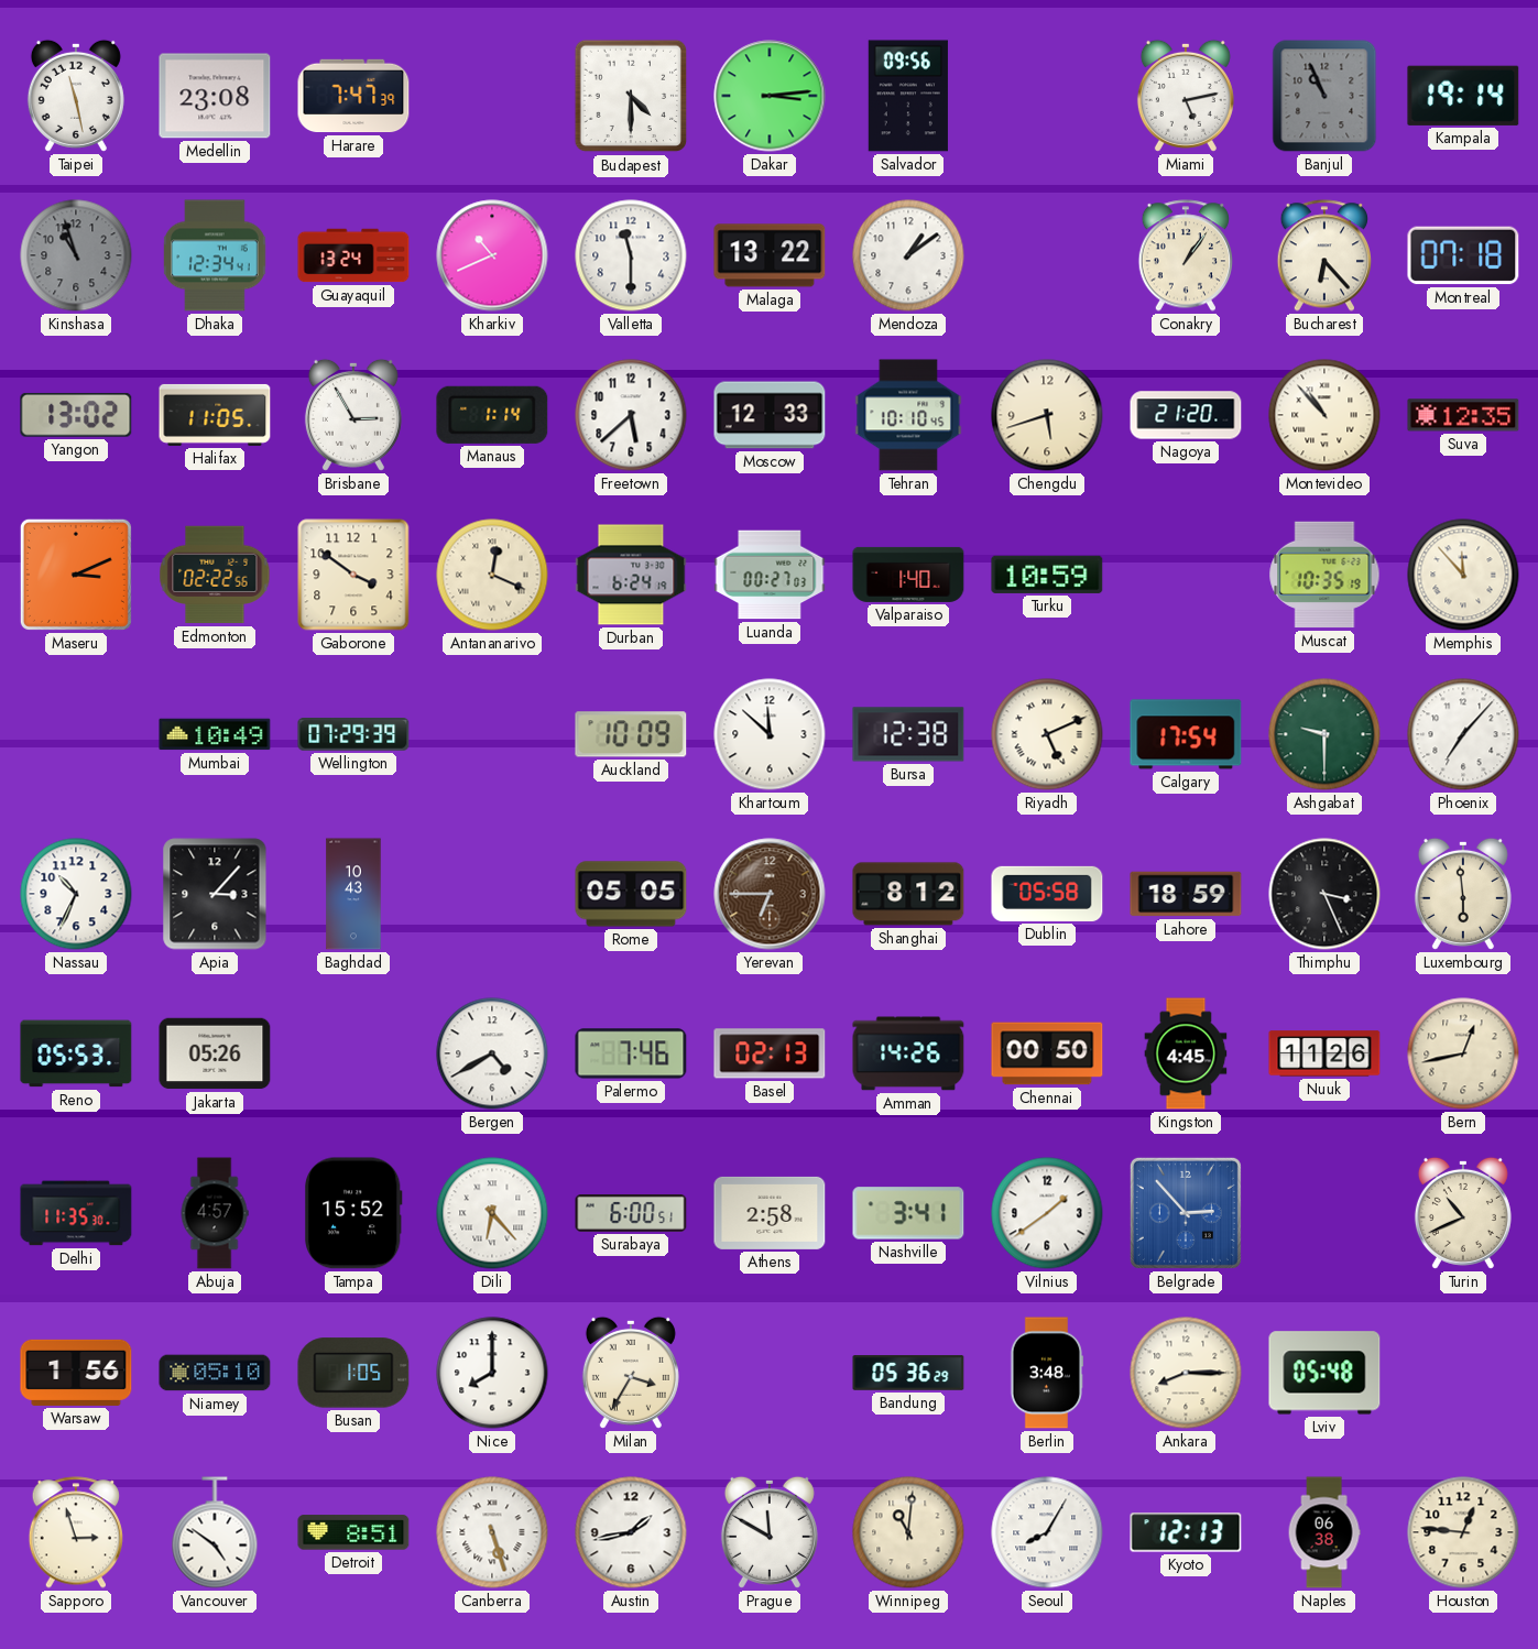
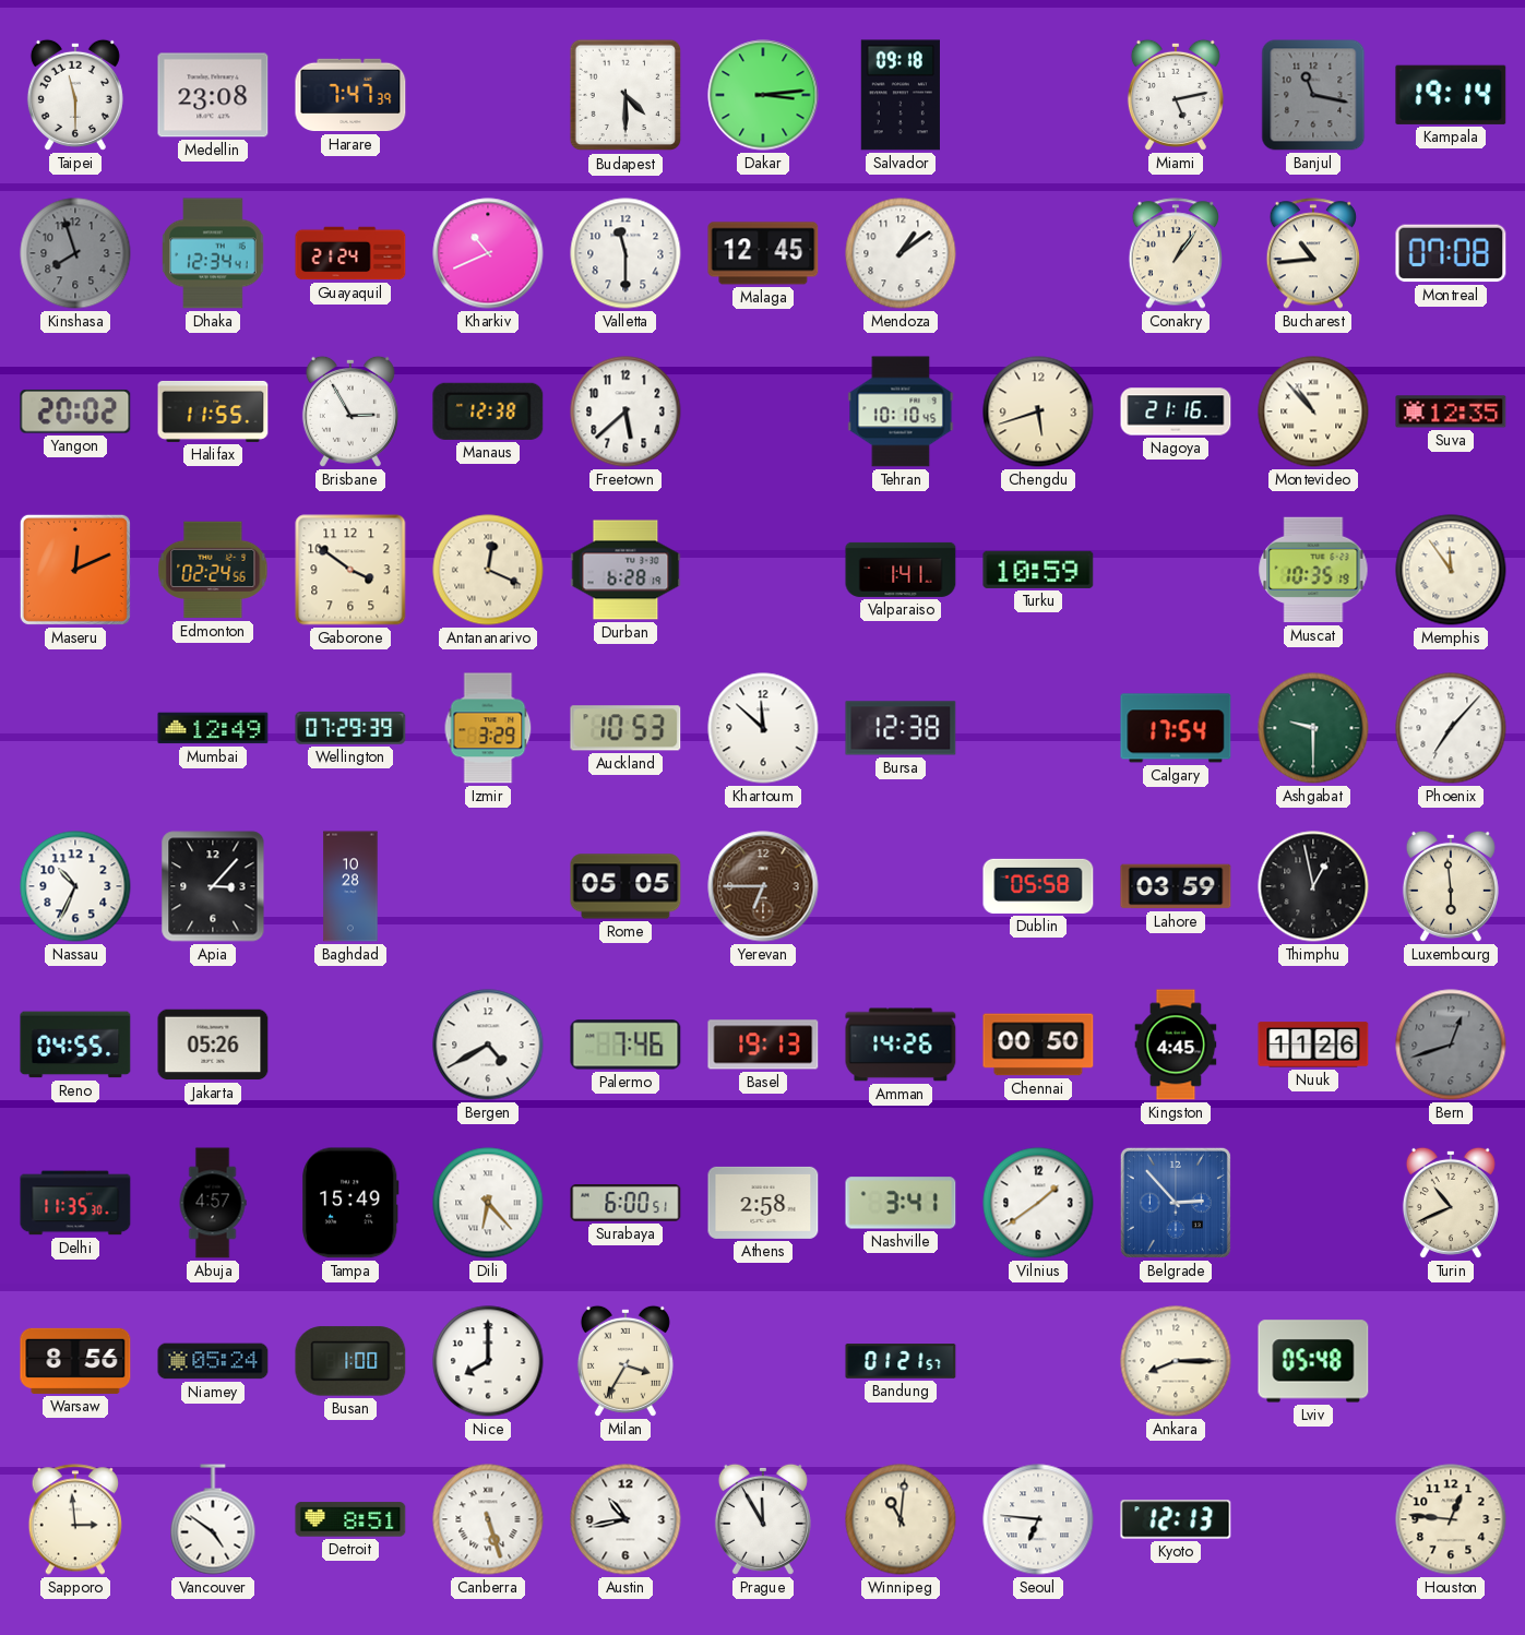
Taipei: 11:28 -> 11:30 (75, 95)
Salvador: 09:56 -> 09:18 (901, 95)
Banjul: 10:56 -> 11:17 (1313, 95)
Kinshasa: 10:57 -> 7:57 (75, 253)
Guayaquil: 13:24 -> 21:24 (350, 253)
Malaga: 13:22 -> 12:45 (763, 253)
Bucharest: 6:23 -> 10:44 (1312, 253)
Montreal: 07:18 -> 07:08 (1451, 253)
Yangon: 13:02 -> 20:02 (75, 411)
Halifax: 11:05 -> 11:55 (213, 411)
Manaus: 1:14 -> 12:38 (488, 411)
Moscow: 12:33 -> none (770, 415)
Nagoya: 21:20 -> 21:16 (1176, 411)
Maseru: 3:11 -> 12:11 (75, 570)
Edmonton: 02:22 -> 02:24 (213, 570)
Durban: 6:24 -> 6:28 (626, 570)
Luanda: 00:27 -> none (770, 575)
Valparaiso: 1:40 -> 1:41 (901, 570)
Memphis: 11:53 -> 11:54 (1451, 570)
Mumbai: 10:49 -> 12:49 (213, 728)
Izmir: none -> 3:29 (488, 728)
Auckland: 10:09 -> 10:53 (626, 728)
Riyadh: 5:11 -> none (1047, 734)
Baghdad: 10:43 -> 10:28 (350, 886)
Shanghai: 8:12 -> none (908, 894)
Lahore: 18:59 -> 03:59 (1176, 886)
Thimphu: 3:26 -> 12:58 (1313, 886)
Reno: 05:53 -> 04:55 (75, 1045)
Basel: 02:13 -> 19:13 (763, 1045)
Bern: 12:43 -> 12:42 (1451, 1045)
Bern dial: cream -> grey (1451, 1045)
Tampa: 15:52 -> 15:49 (350, 1203)
Warsaw: 1:56 -> 8:56 (75, 1361)
Niamey: 05:10 -> 05:24 (213, 1361)
Busan: 1:05 -> 1:00 (350, 1361)
Bandung: 05:36 -> 01:21 (901, 1361)
Berlin: 3:48 -> none (1046, 1373)
Sapporo: 2:57 -> 2:59 (74, 1519)
Austin: 1:43 -> 10:43 (626, 1519)
Prague: 11:50 -> 11:55 (763, 1519)
Seoul: 8:05 -> 6:46 (1038, 1519)
Naples: 06:38 -> none (1324, 1532)
